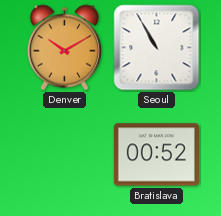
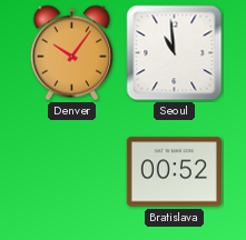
Denver: 10:10 -> 10:06 (71, 53)
Seoul: 10:55 -> 10:59 (175, 53)
